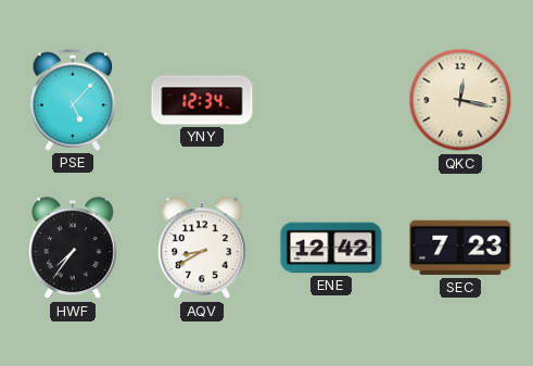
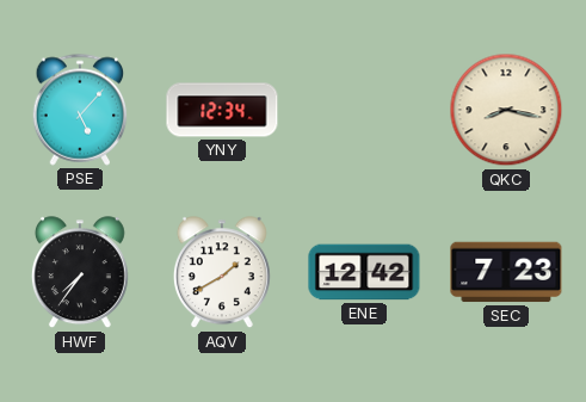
QKC: 12:17 -> 8:17 (506, 110)
AQV: 8:40 -> 1:40 (222, 273)
